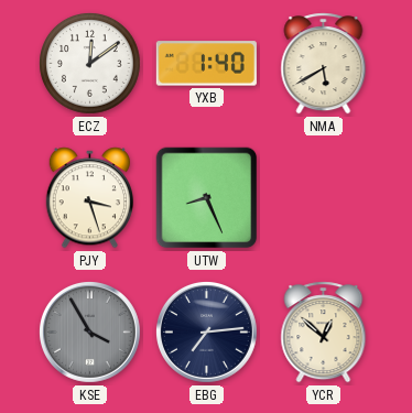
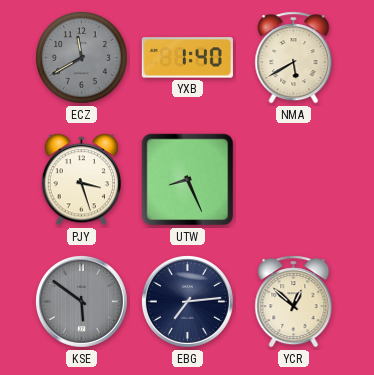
ECZ: 12:09 -> 11:40 (82, 58)
ECZ dial: white -> grey (82, 58)
KSE: 3:55 -> 5:51 (81, 301)
